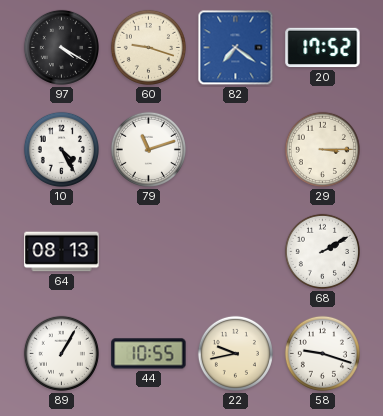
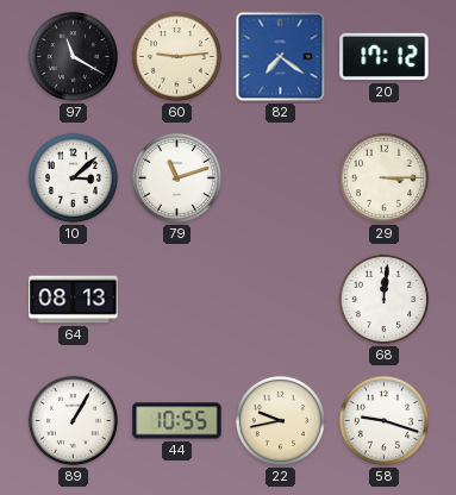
97: 4:20 -> 11:20 (73, 56)
60: 9:18 -> 9:14 (176, 56)
20: 17:52 -> 17:12 (385, 57)
10: 4:25 -> 3:08 (73, 177)
68: 2:10 -> 12:01 (383, 299)
